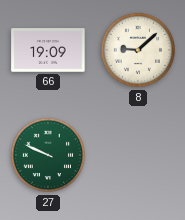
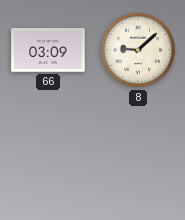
66: 19:09 -> 03:09 (48, 50)
27: 9:49 -> none (48, 155)
